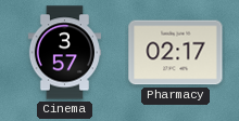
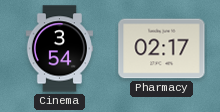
Cinema: 3:57 -> 3:54 (59, 49)
